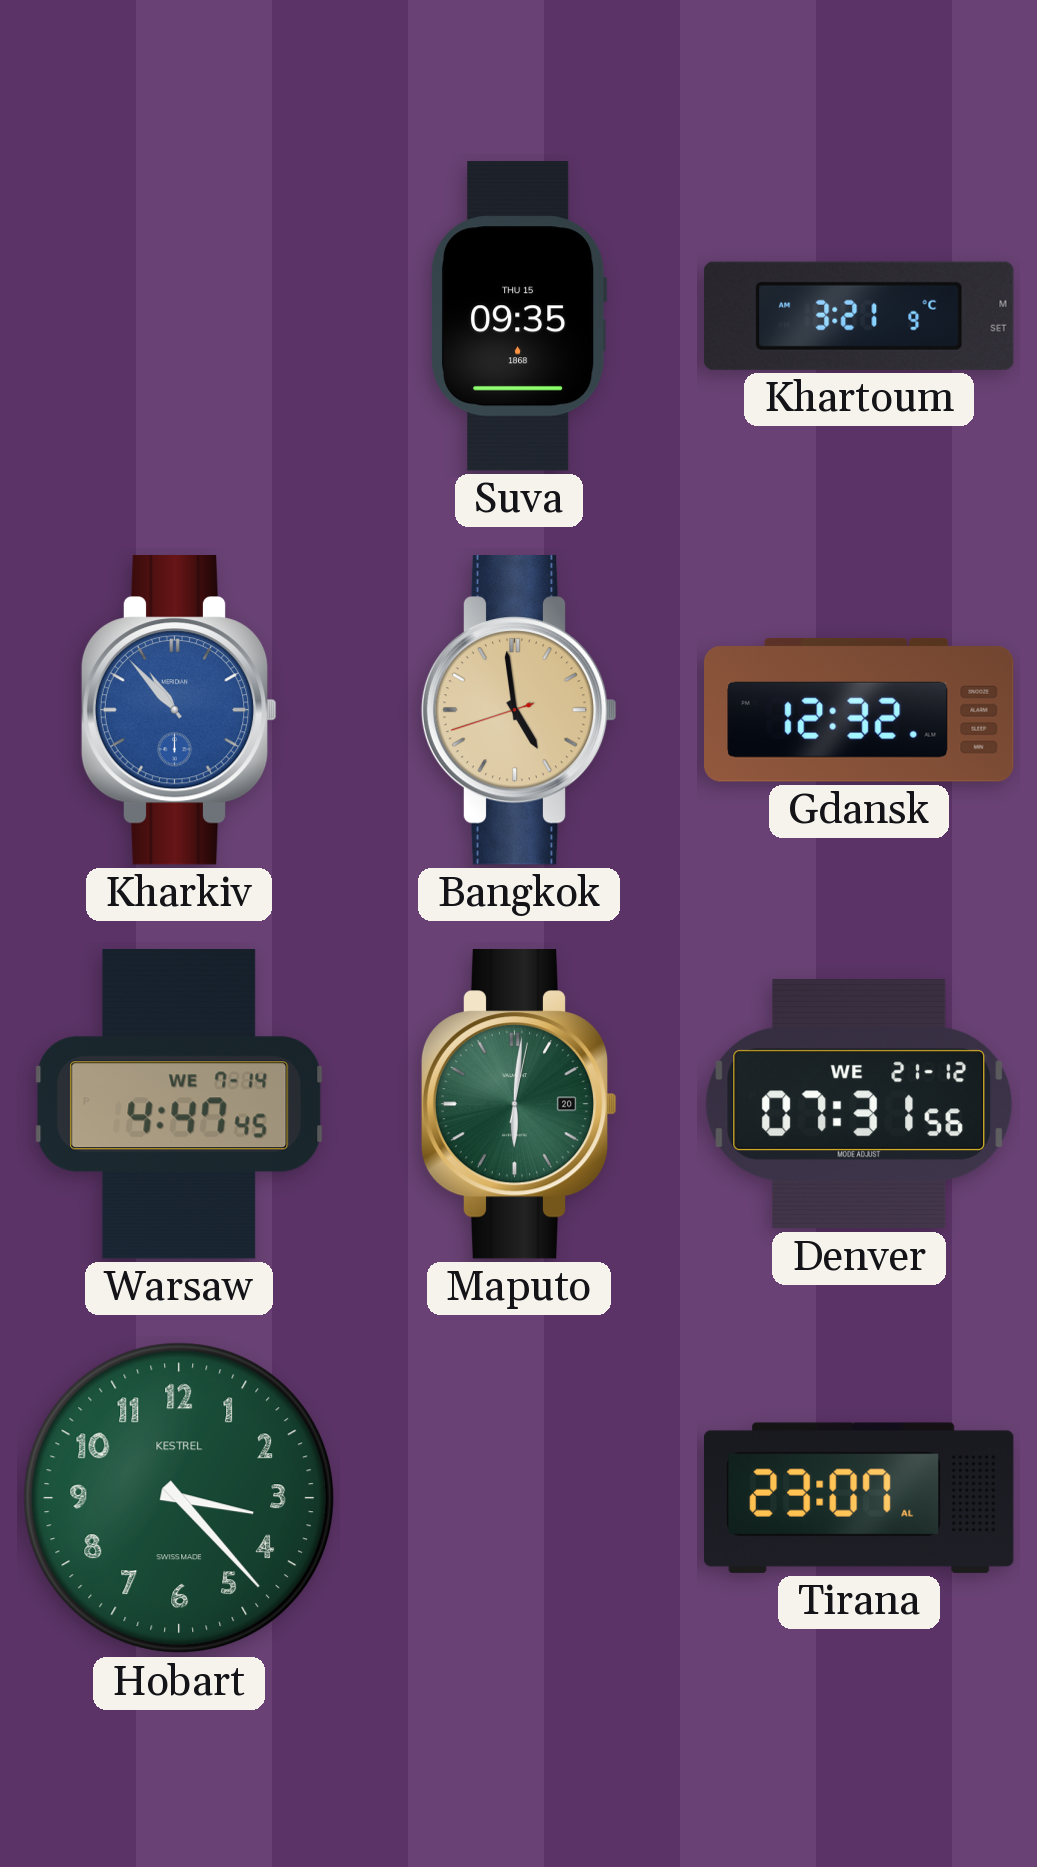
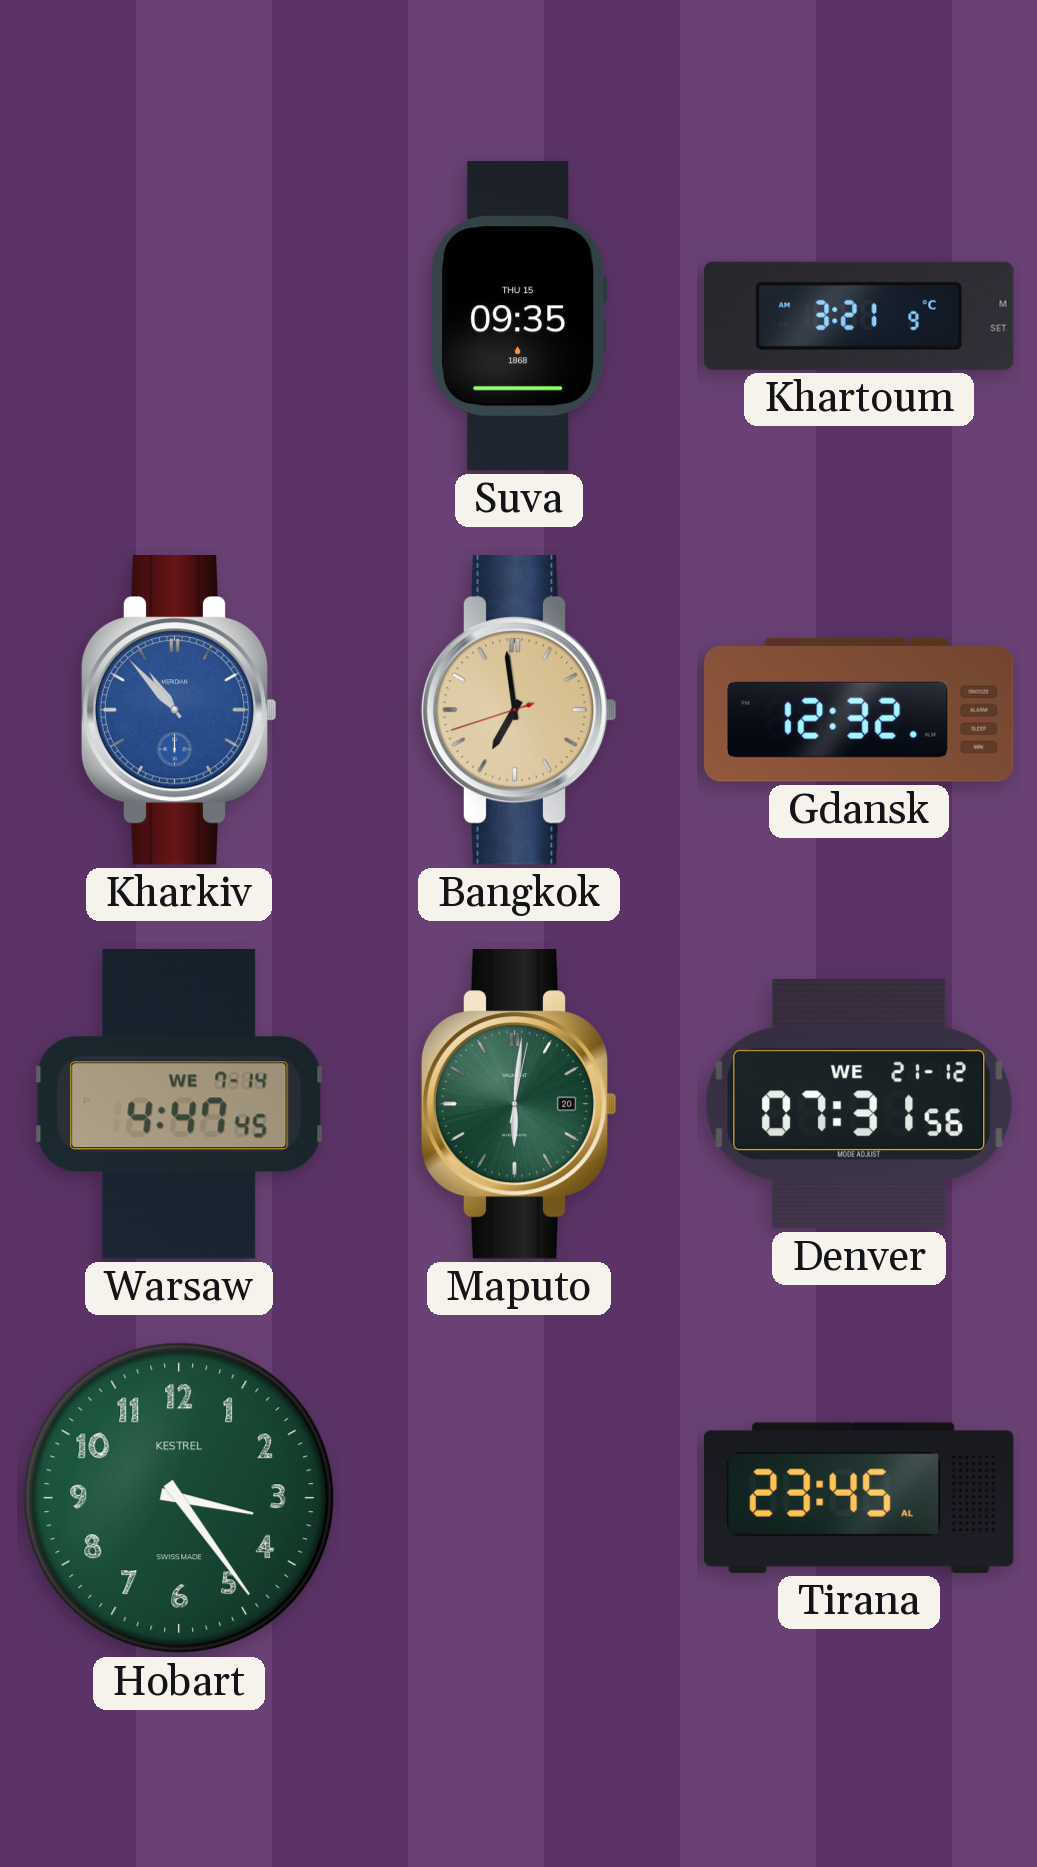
Bangkok: 4:58 -> 6:58 (519, 711)
Hobart: 3:23 -> 3:24 (179, 1498)
Tirana: 23:07 -> 23:45 (859, 1498)
